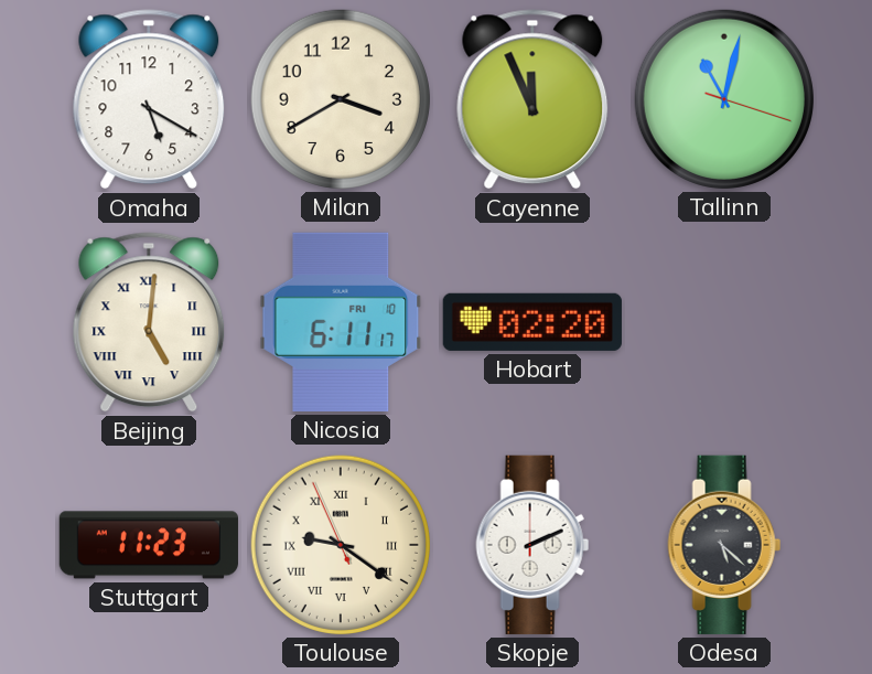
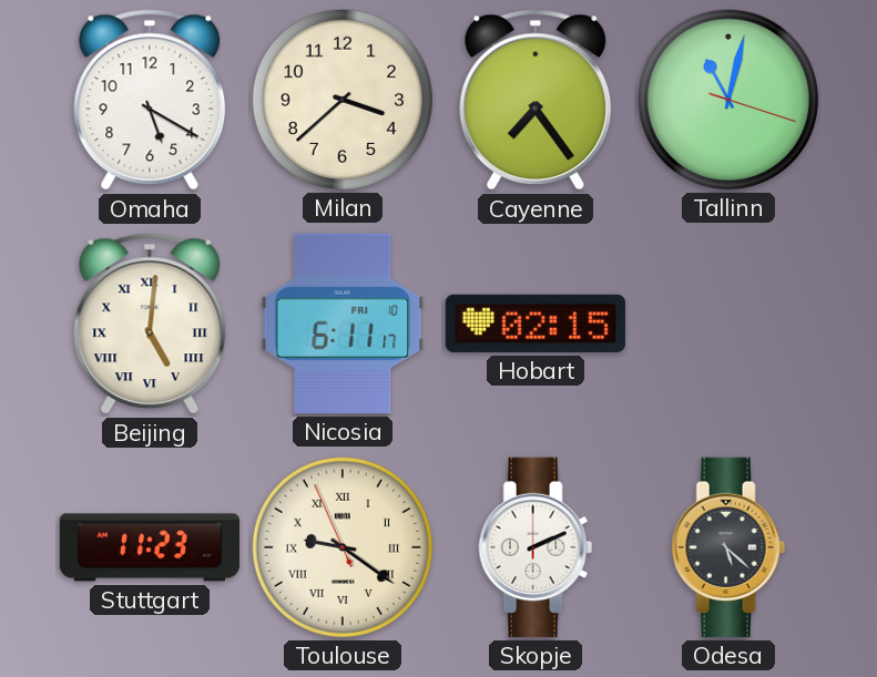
Milan: 3:40 -> 3:38 (343, 100)
Cayenne: 11:56 -> 7:24 (536, 100)
Hobart: 02:20 -> 02:15 (536, 324)
